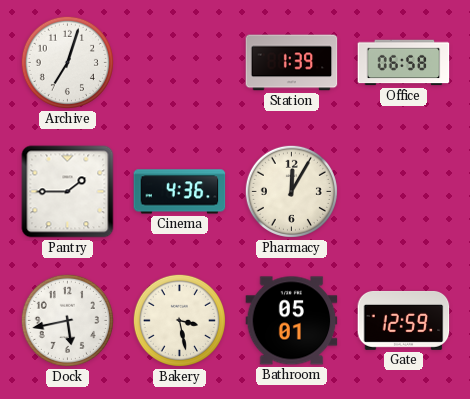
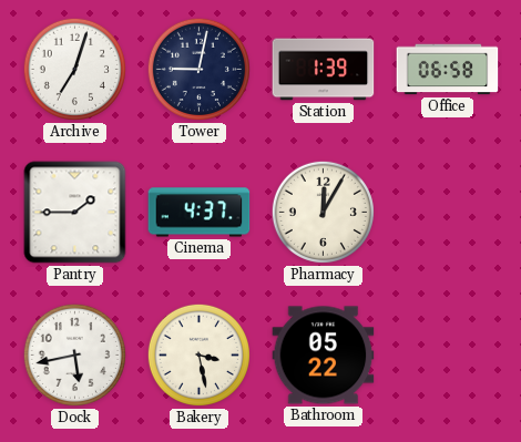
Tower: none -> 9:02 (198, 69)
Cinema: 4:36 -> 4:37 (200, 213)
Bathroom: 05:01 -> 05:22 (324, 356)
Gate: 12:59 -> none (404, 320)
